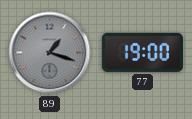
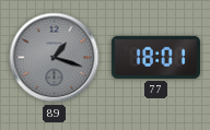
77: 19:00 -> 18:01 (155, 57)
